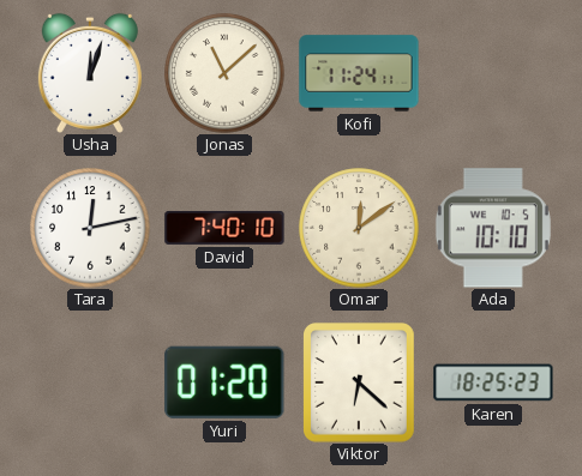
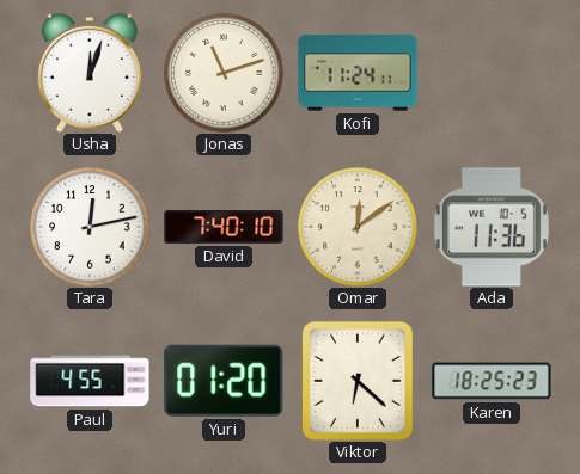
Jonas: 11:08 -> 11:12 (224, 73)
Ada: 10:10 -> 11:36 (492, 227)
Paul: none -> 4:55 (90, 381)
